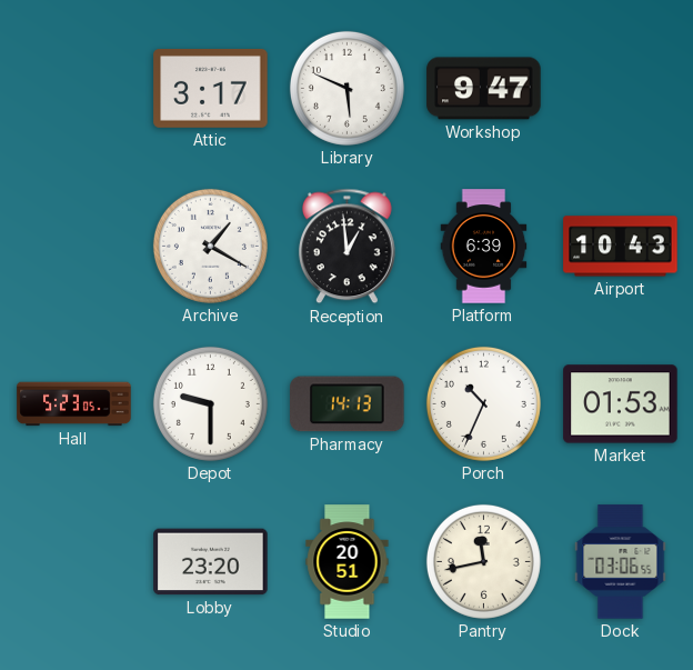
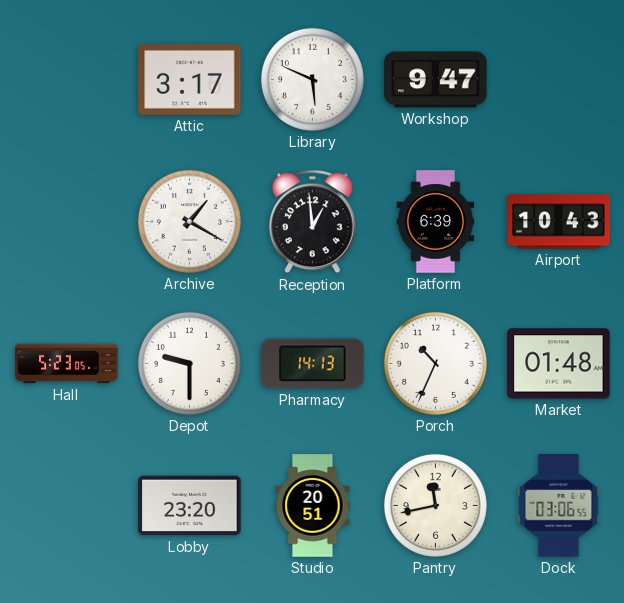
Market: 01:53 -> 01:48 (559, 364)
